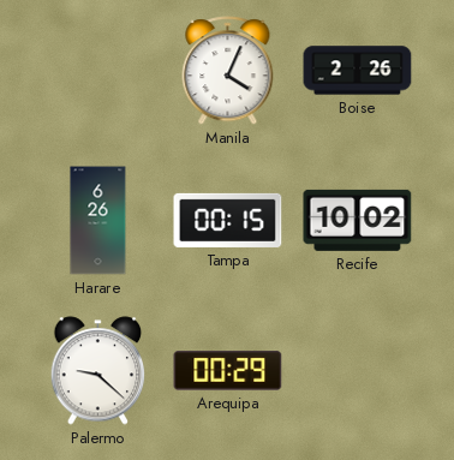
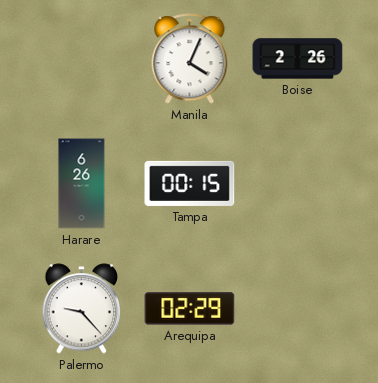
Recife: 10:02 -> none (358, 220)
Palermo: 9:22 -> 9:23 (82, 309)
Arequipa: 00:29 -> 02:29 (190, 309)
